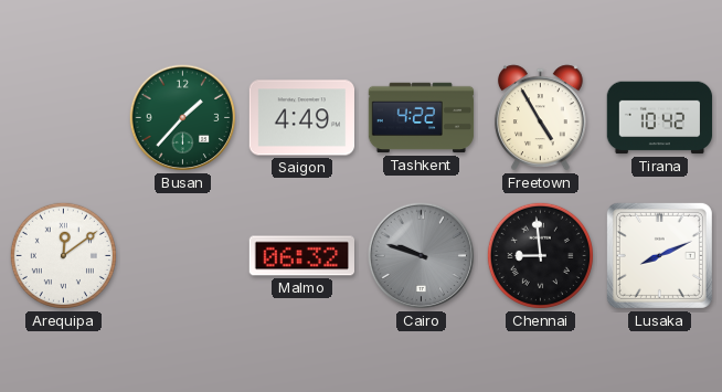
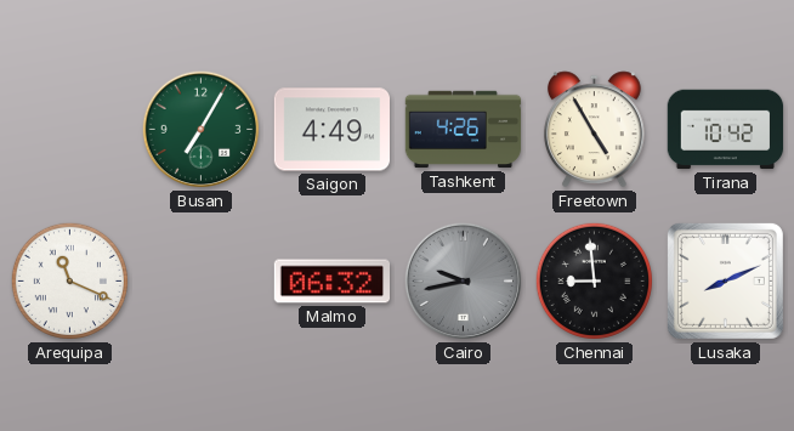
Busan: 1:37 -> 7:05 (202, 130)
Tashkent: 4:22 -> 4:26 (464, 130)
Arequipa: 12:09 -> 11:19 (69, 280)
Cairo: 9:48 -> 9:43 (464, 282)
